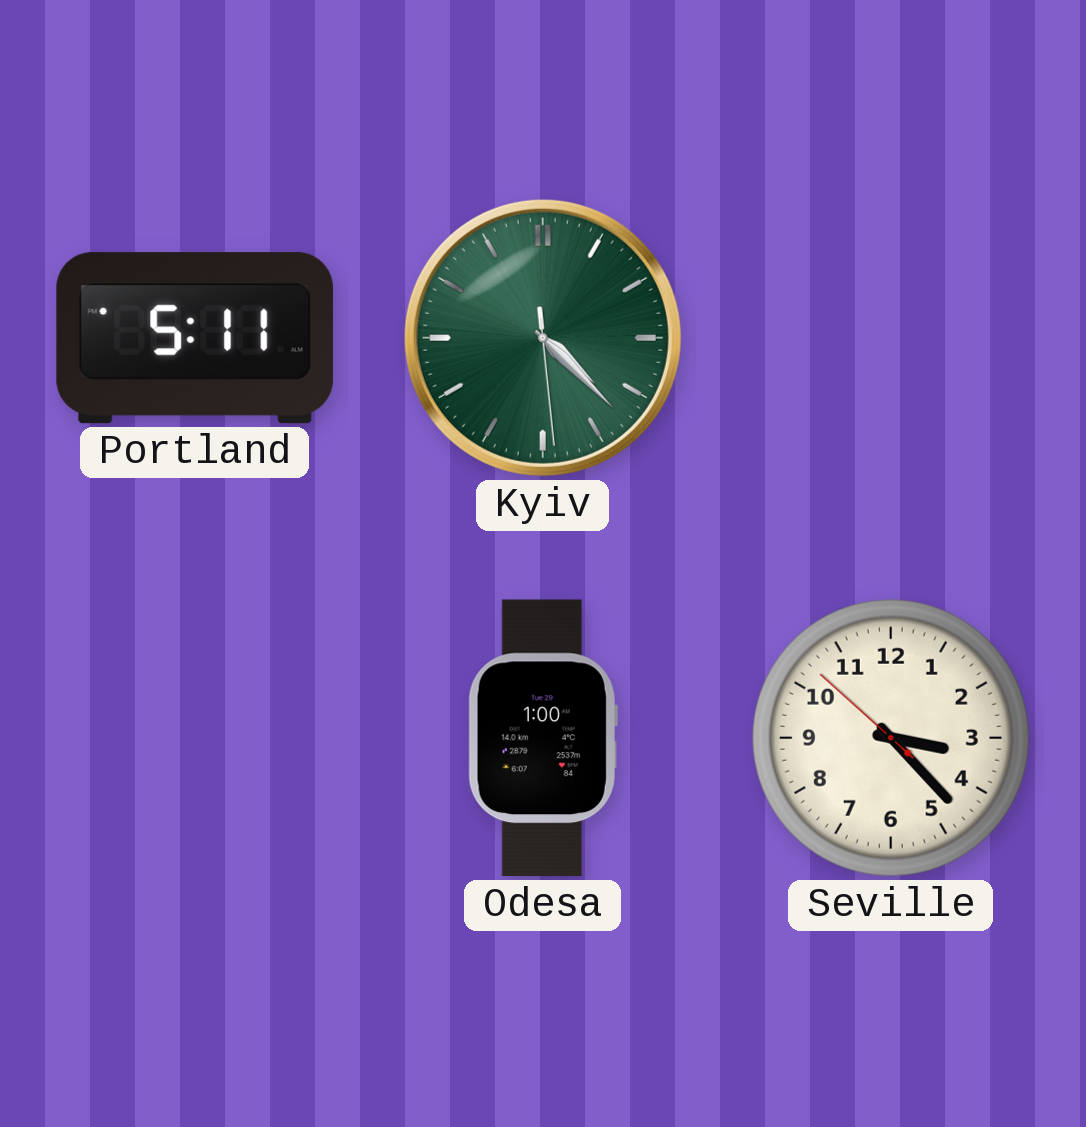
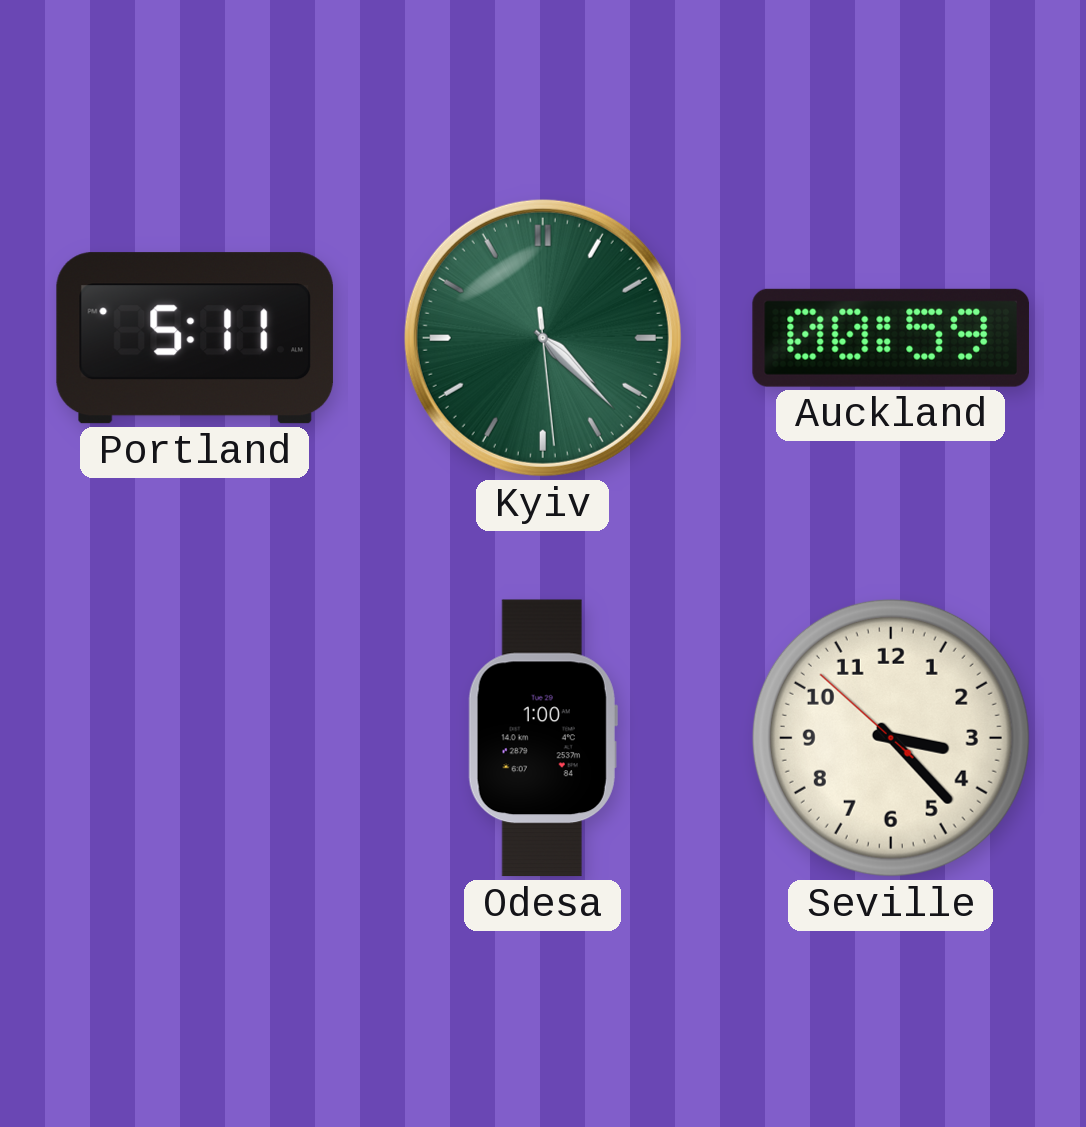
Auckland: none -> 00:59 (891, 338)
